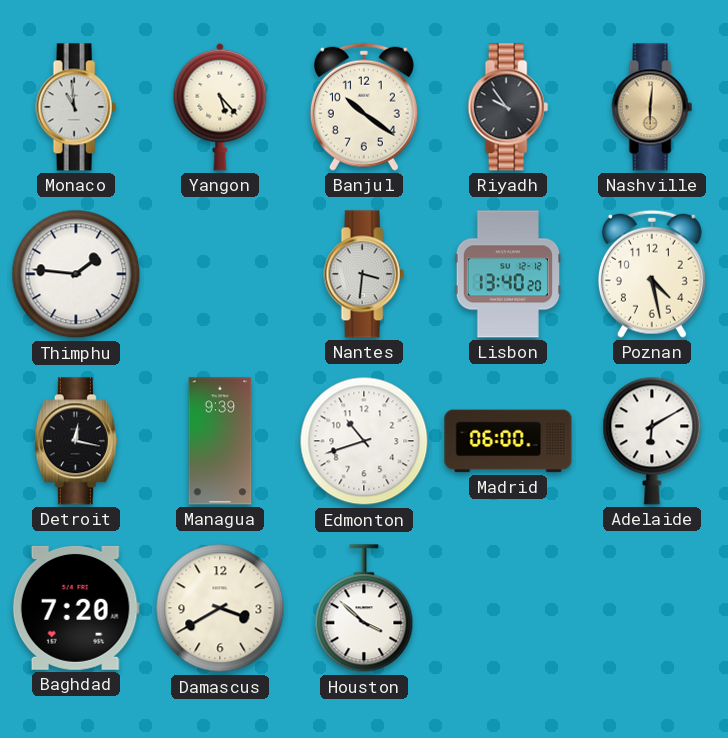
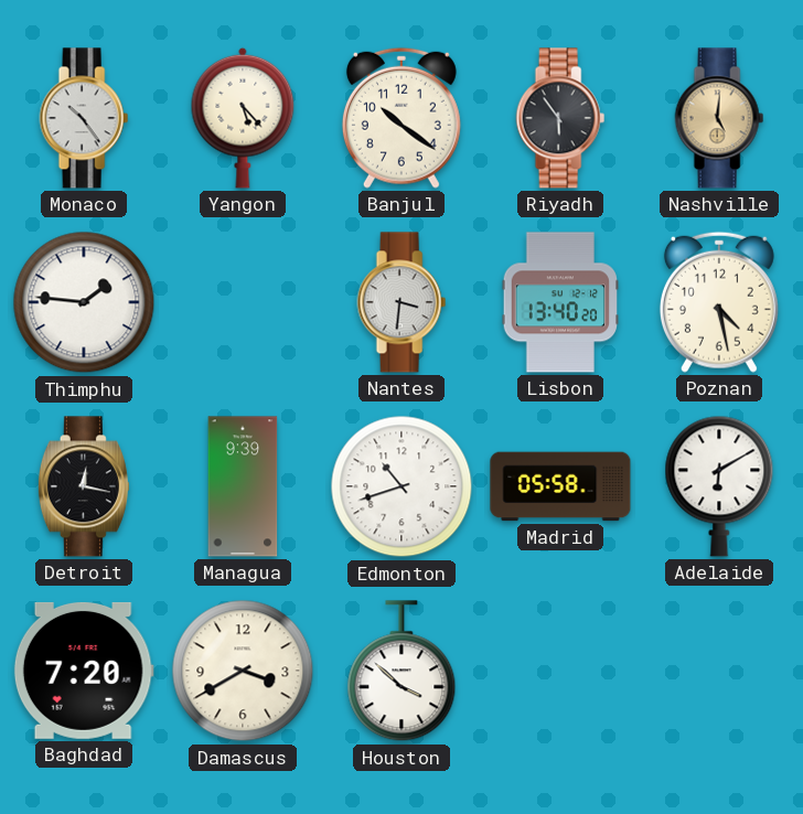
Monaco: 10:59 -> 10:24 (84, 118)
Riyadh: 9:54 -> 5:54 (560, 118)
Nashville: 6:01 -> 5:01 (719, 118)
Madrid: 06:00 -> 05:58 (560, 486)
